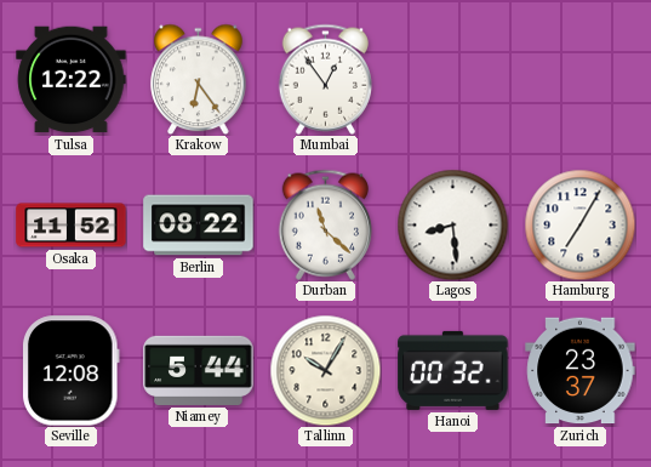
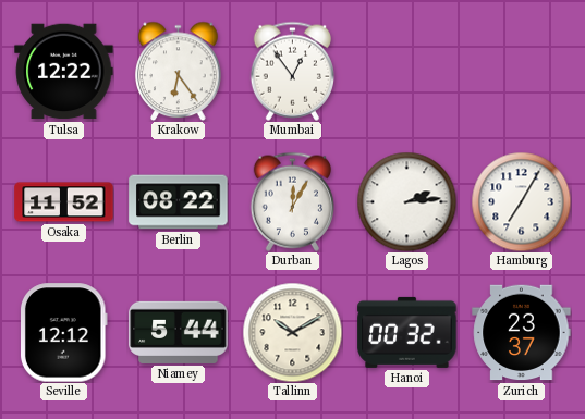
Durban: 11:22 -> 12:05 (292, 201)
Lagos: 8:29 -> 2:14 (406, 201)
Seville: 12:08 -> 12:12 (63, 333)
Tallinn: 10:05 -> 10:10 (292, 332)
